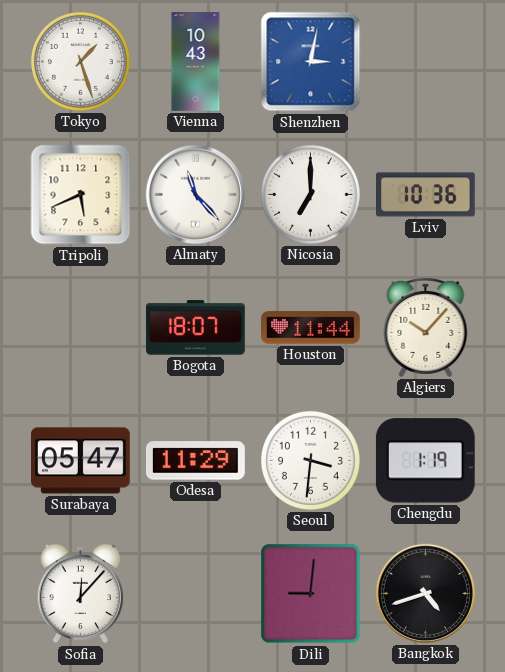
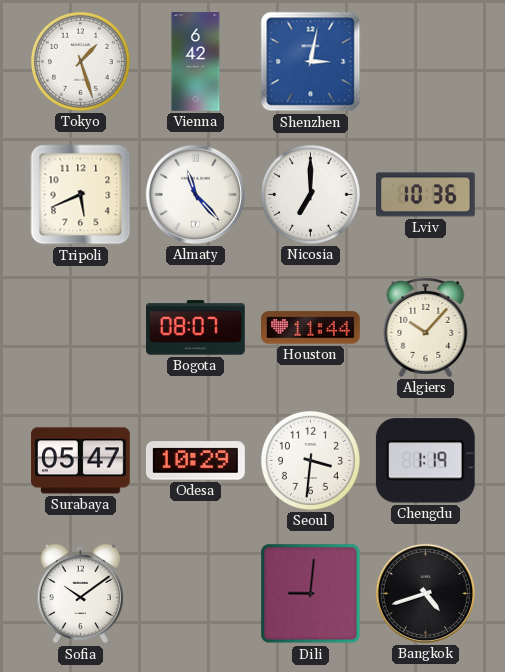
Vienna: 10:43 -> 6:42 (196, 62)
Bogota: 18:07 -> 08:07 (196, 328)
Odesa: 11:29 -> 10:29 (196, 461)
Sofia: 12:07 -> 10:09 (80, 594)
